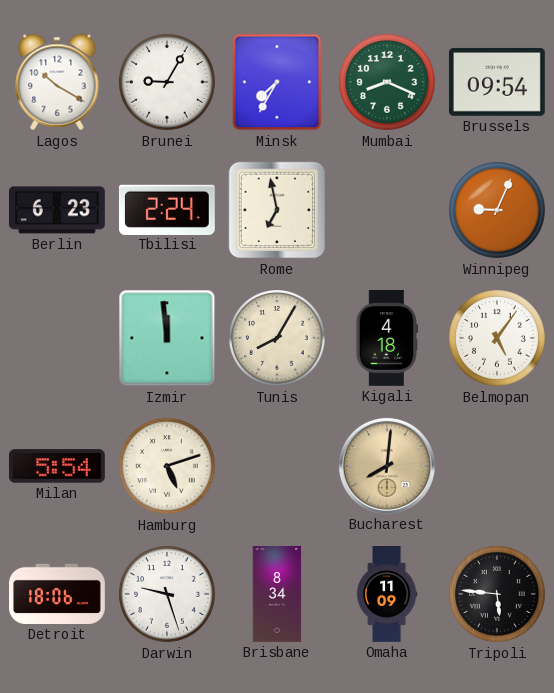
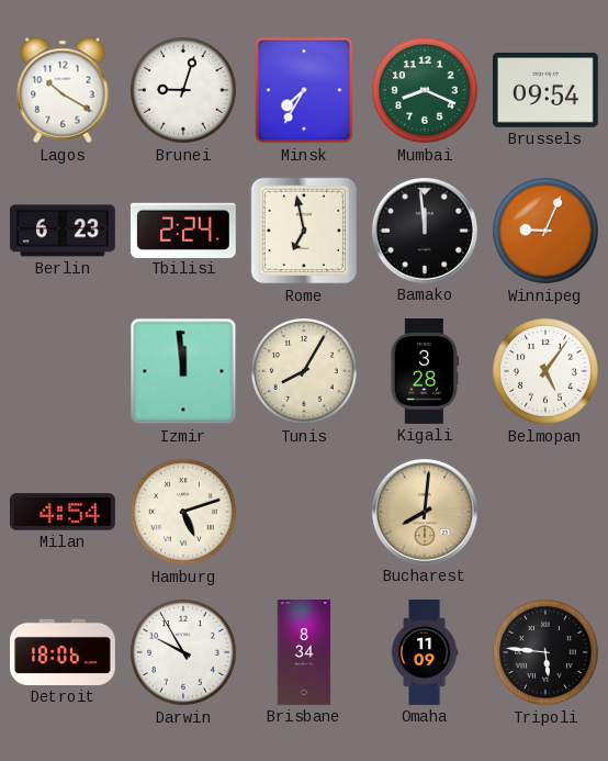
Brunei: 9:05 -> 9:03 (184, 91)
Bamako: none -> 11:59 (425, 231)
Kigali: 4:18 -> 3:28 (425, 372)
Milan: 5:54 -> 4:54 (63, 512)
Darwin: 9:27 -> 9:55 (184, 653)
